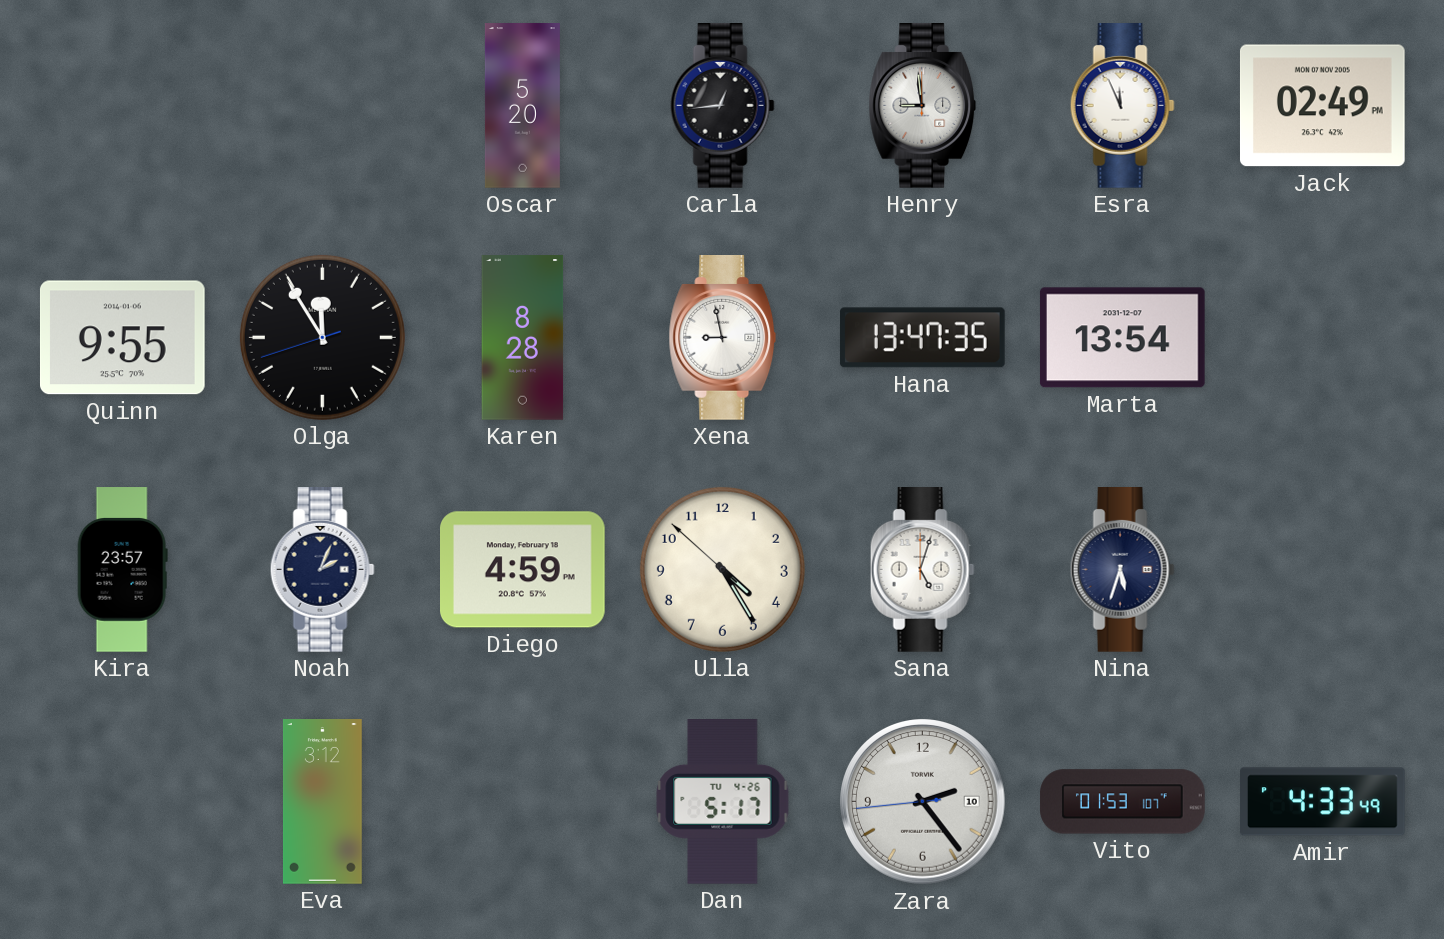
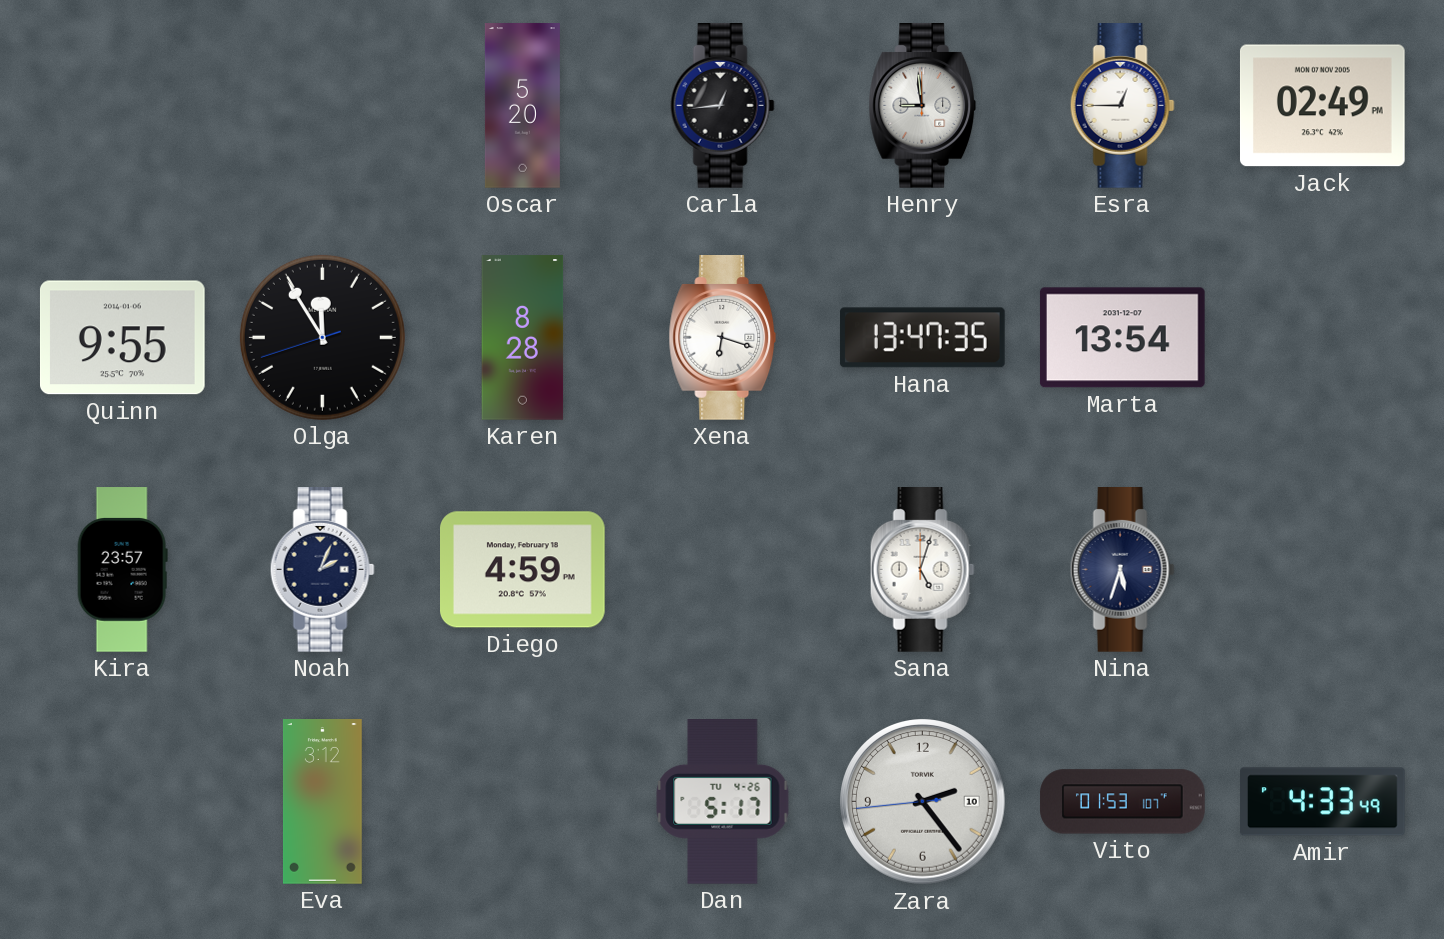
Esra: 11:56 -> 12:45 (1122, 106)
Xena: 8:58 -> 6:18 (723, 338)
Ulla: 4:24 -> none (722, 569)
